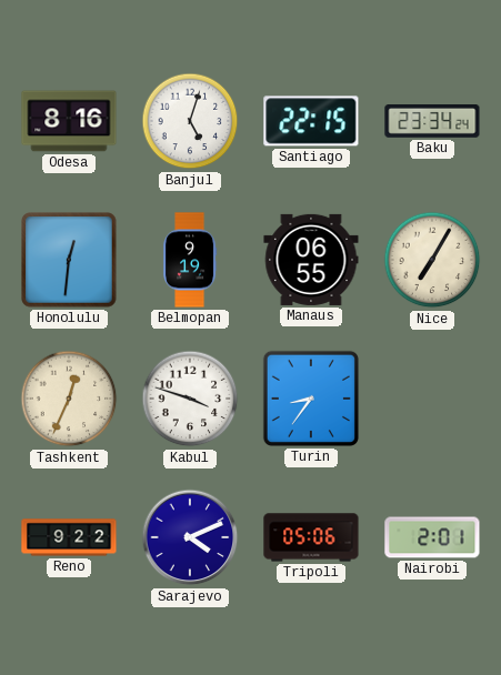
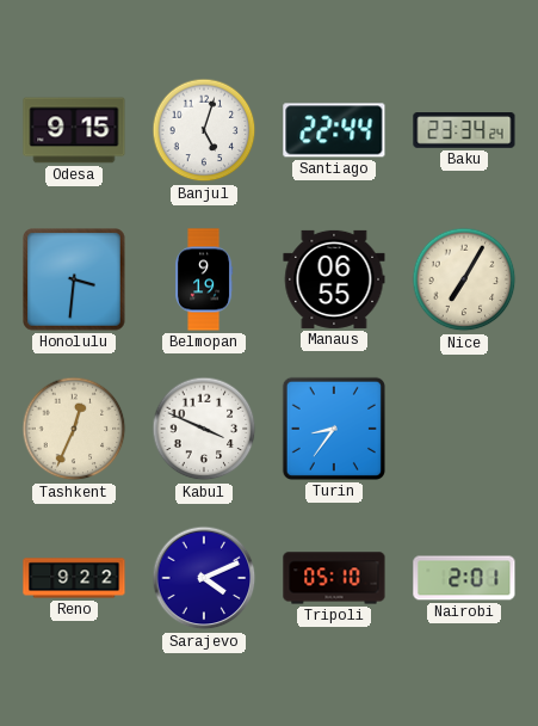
Odesa: 8:16 -> 9:15 (74, 130)
Santiago: 22:15 -> 22:44 (334, 130)
Honolulu: 12:31 -> 3:31 (74, 279)
Kabul: 3:48 -> 3:49 (204, 429)
Tripoli: 05:06 -> 05:10 (334, 578)
